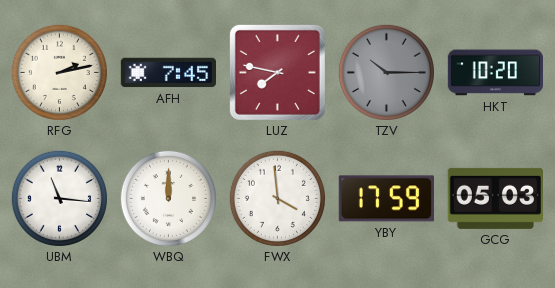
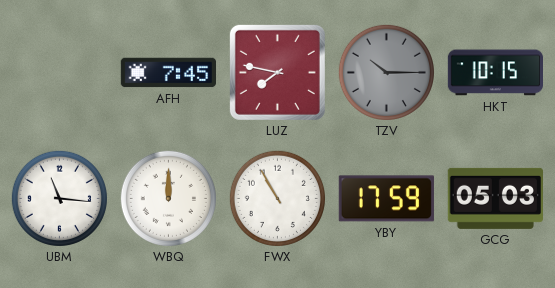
RFG: 2:13 -> none (59, 72)
HKT: 10:20 -> 10:15 (495, 73)
FWX: 3:59 -> 10:55 (277, 198)
